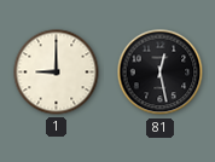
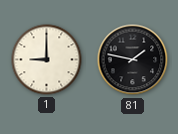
81: 12:28 -> 1:47 (133, 60)
